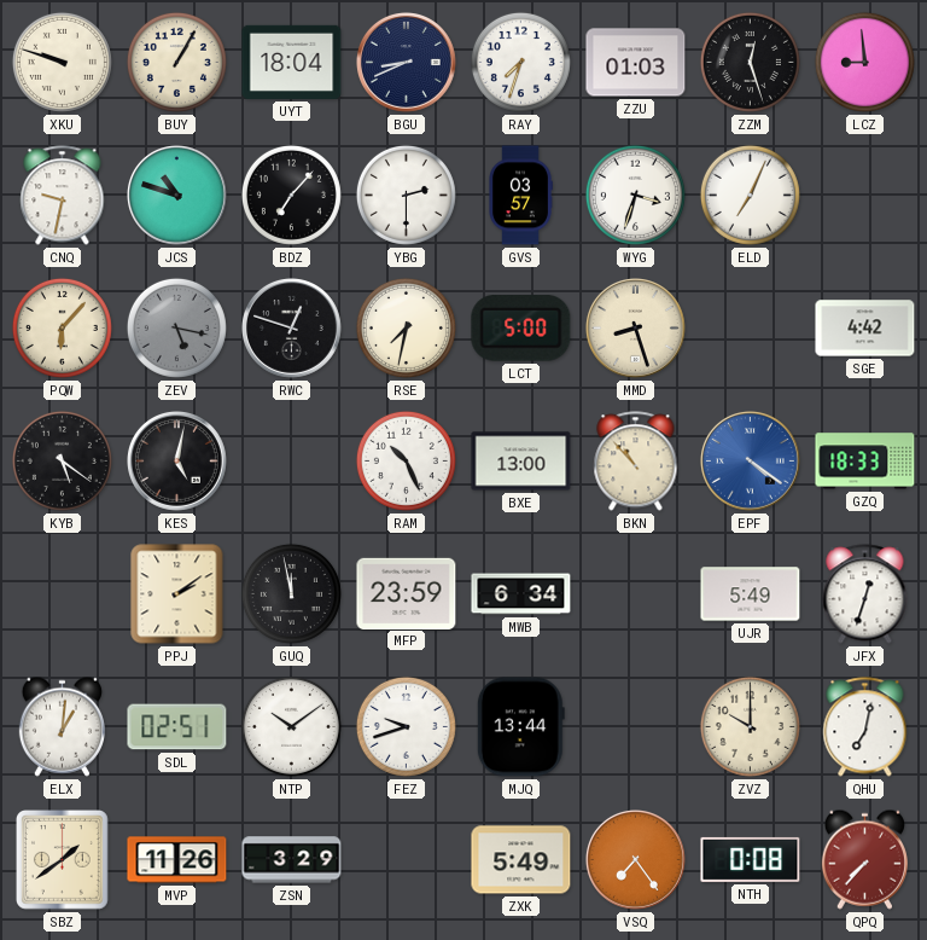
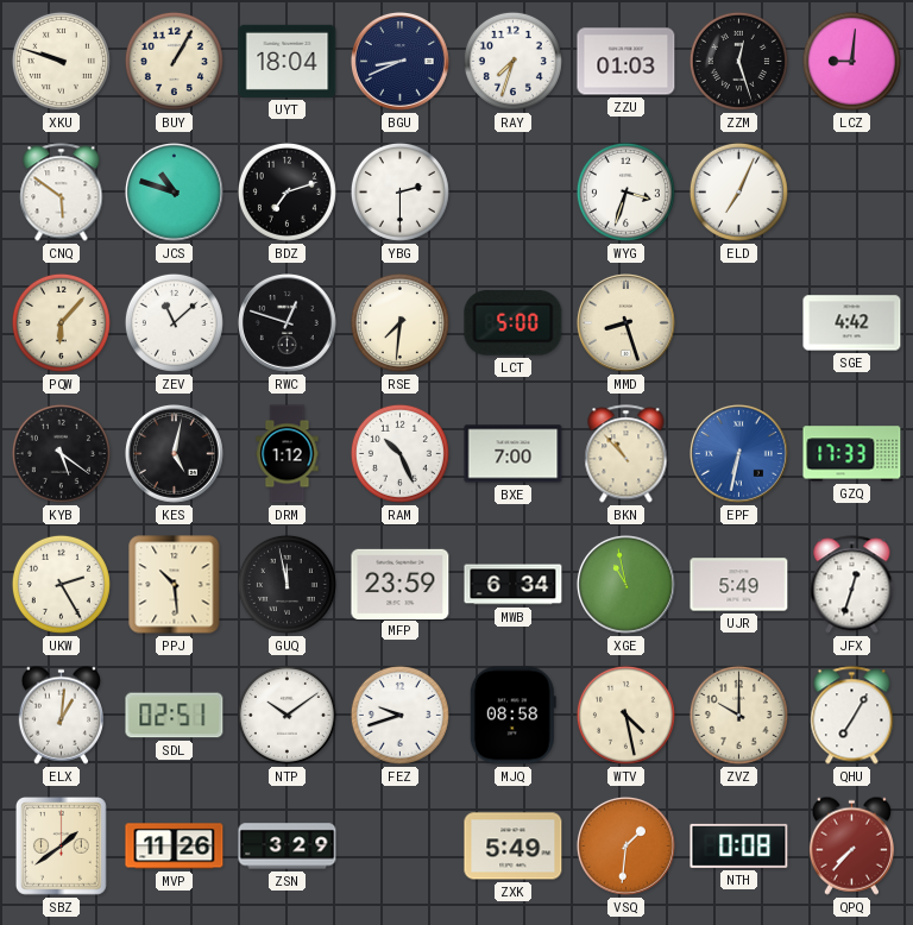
LCZ: 8:59 -> 9:01 (851, 61)
CNQ: 9:32 -> 5:51 (62, 193)
BDZ: 7:07 -> 7:12 (287, 191)
GVS: 03:57 -> none (520, 196)
ZEV: 5:17 -> 11:08 (174, 322)
ZEV dial: grey -> white (174, 322)
RSE: 7:32 -> 7:31 (399, 322)
DRM: none -> 1:12 (288, 454)
BXE: 13:00 -> 7:00 (514, 454)
EPF: 4:21 -> 6:32 (739, 454)
GZQ: 18:33 -> 17:33 (852, 454)
UKW: none -> 2:25 (61, 584)
PPJ: 2:09 -> 10:29 (175, 585)
XGE: none -> 10:58 (626, 585)
MJQ: 13:44 -> 08:58 (512, 716)
WTV: none -> 4:28 (625, 715)
QHU: 7:02 -> 7:05 (852, 716)
VSQ: 7:24 -> 1:31 (626, 847)
